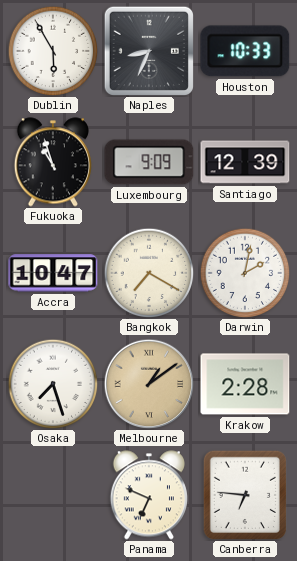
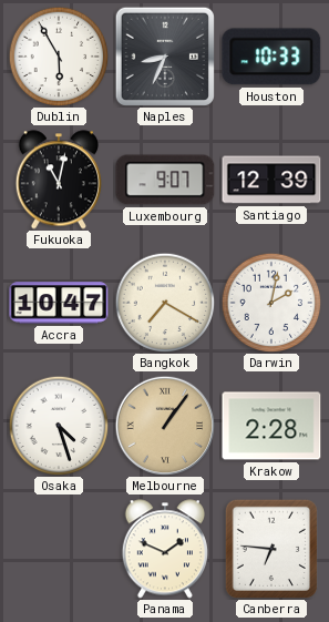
Fukuoka: 10:57 -> 11:02 (59, 180)
Luxembourg: 9:09 -> 9:07 (165, 180)
Osaka: 7:27 -> 4:27 (59, 426)
Melbourne: 1:09 -> 1:06 (165, 426)
Panama: 6:49 -> 1:49 (165, 549)
